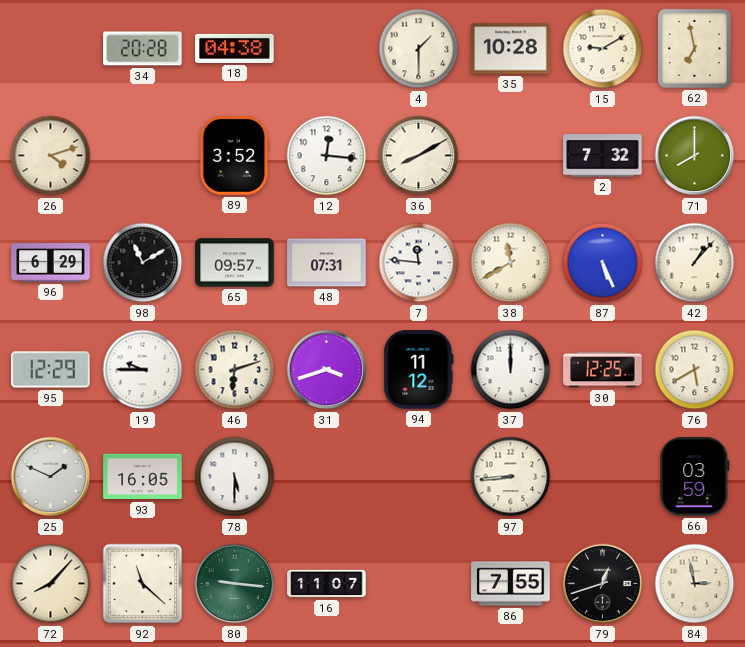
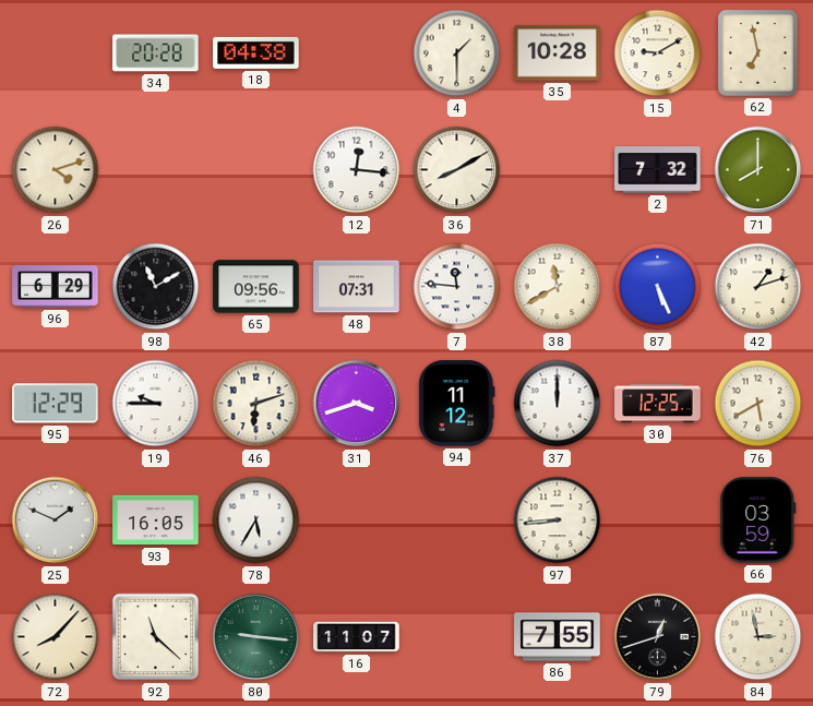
89: 3:52 -> none (235, 156)
65: 09:57 -> 09:56 (256, 287)
42: 1:07 -> 1:12 (758, 287)
78: 5:30 -> 5:35 (256, 520)
